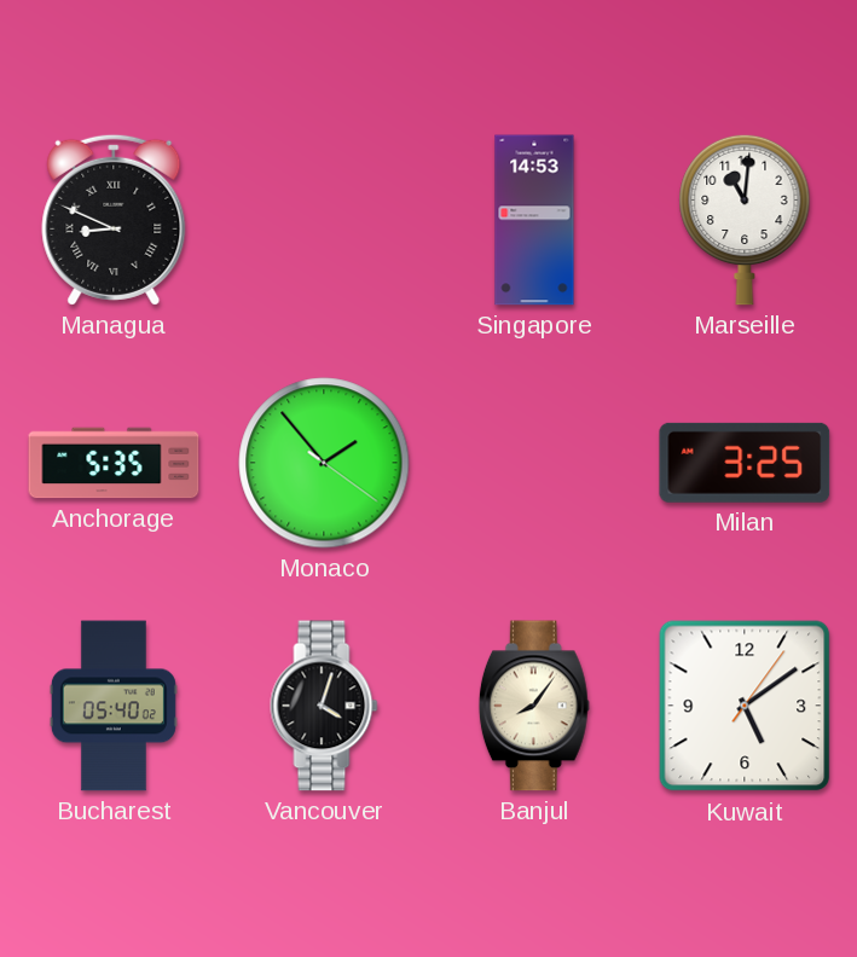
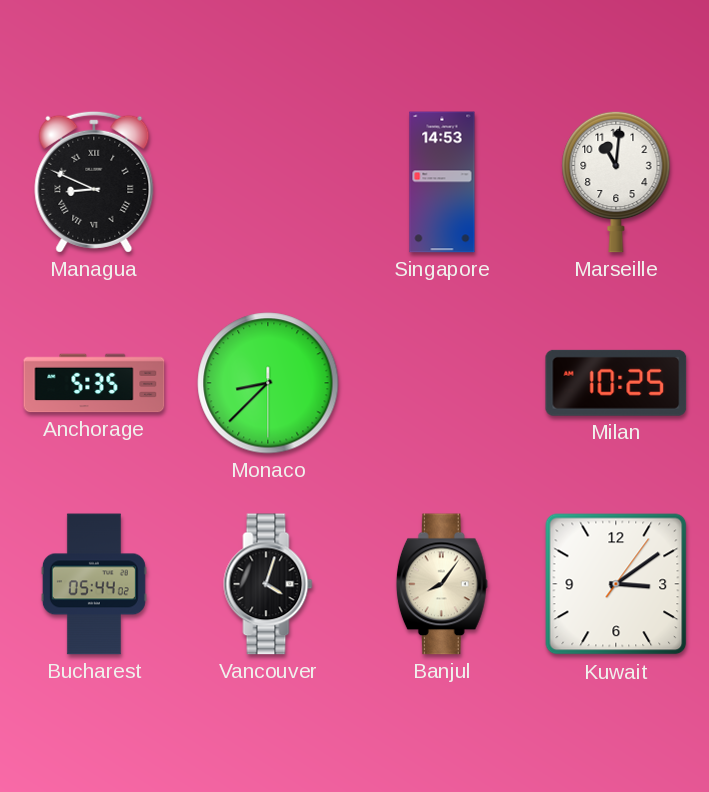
Monaco: 1:53 -> 8:37 (268, 383)
Milan: 3:25 -> 10:25 (616, 383)
Bucharest: 05:40 -> 05:44 (94, 584)
Kuwait: 5:09 -> 3:09 (616, 584)
